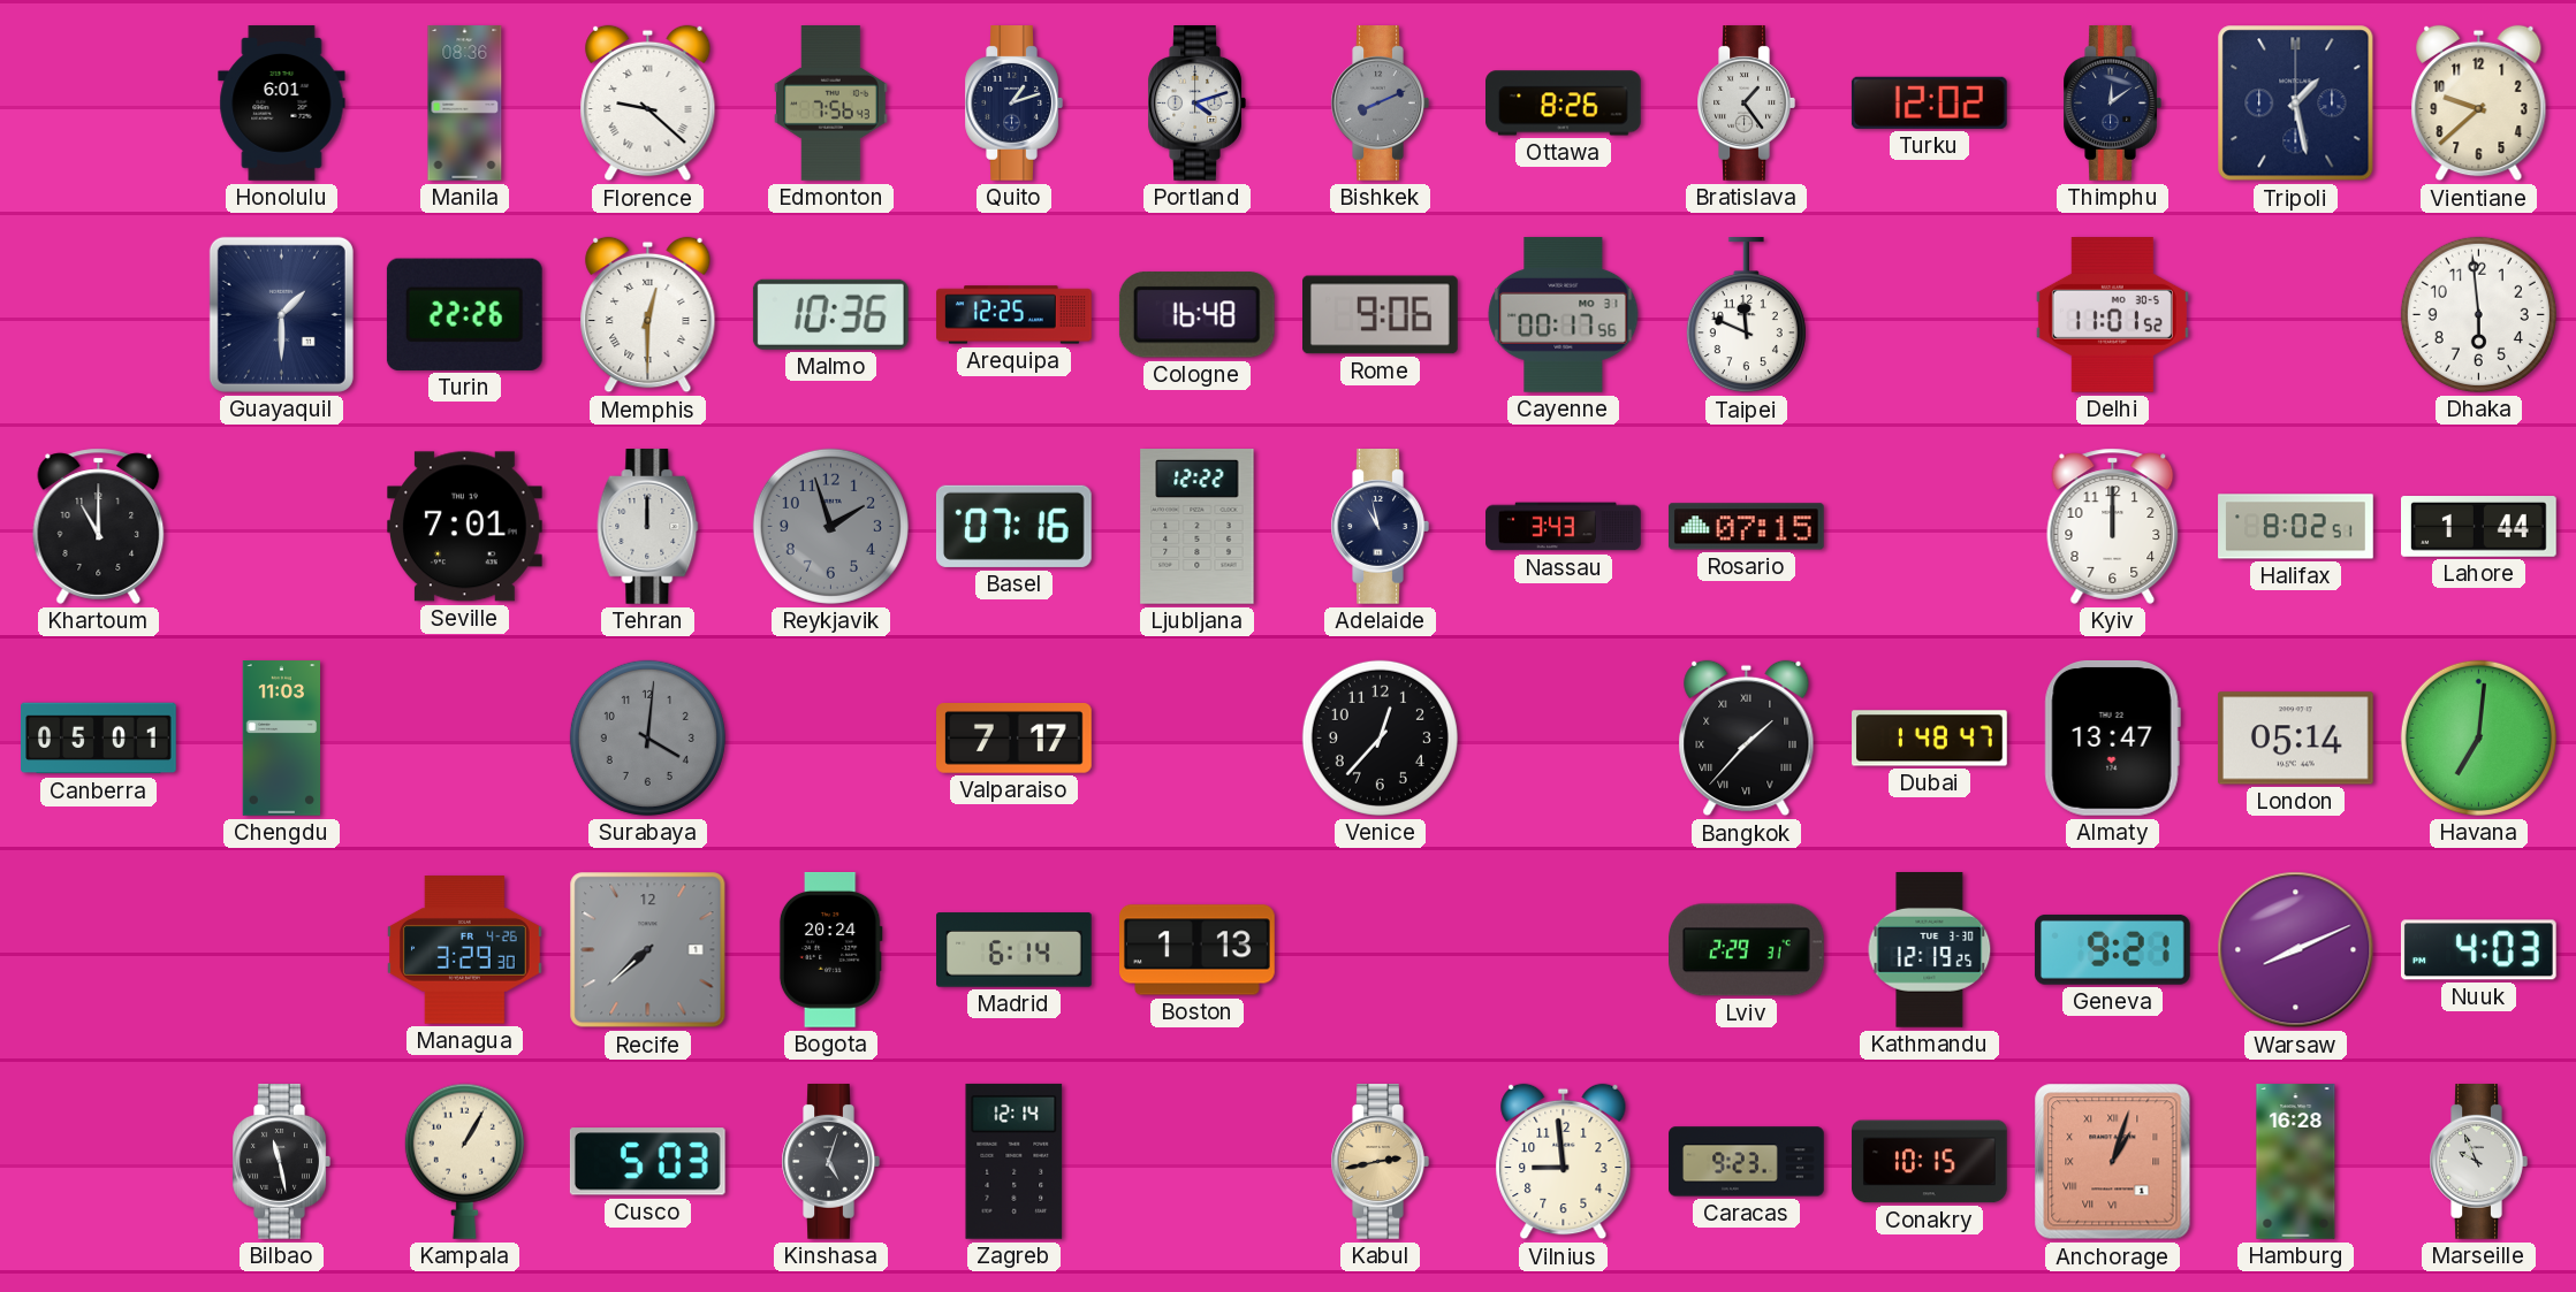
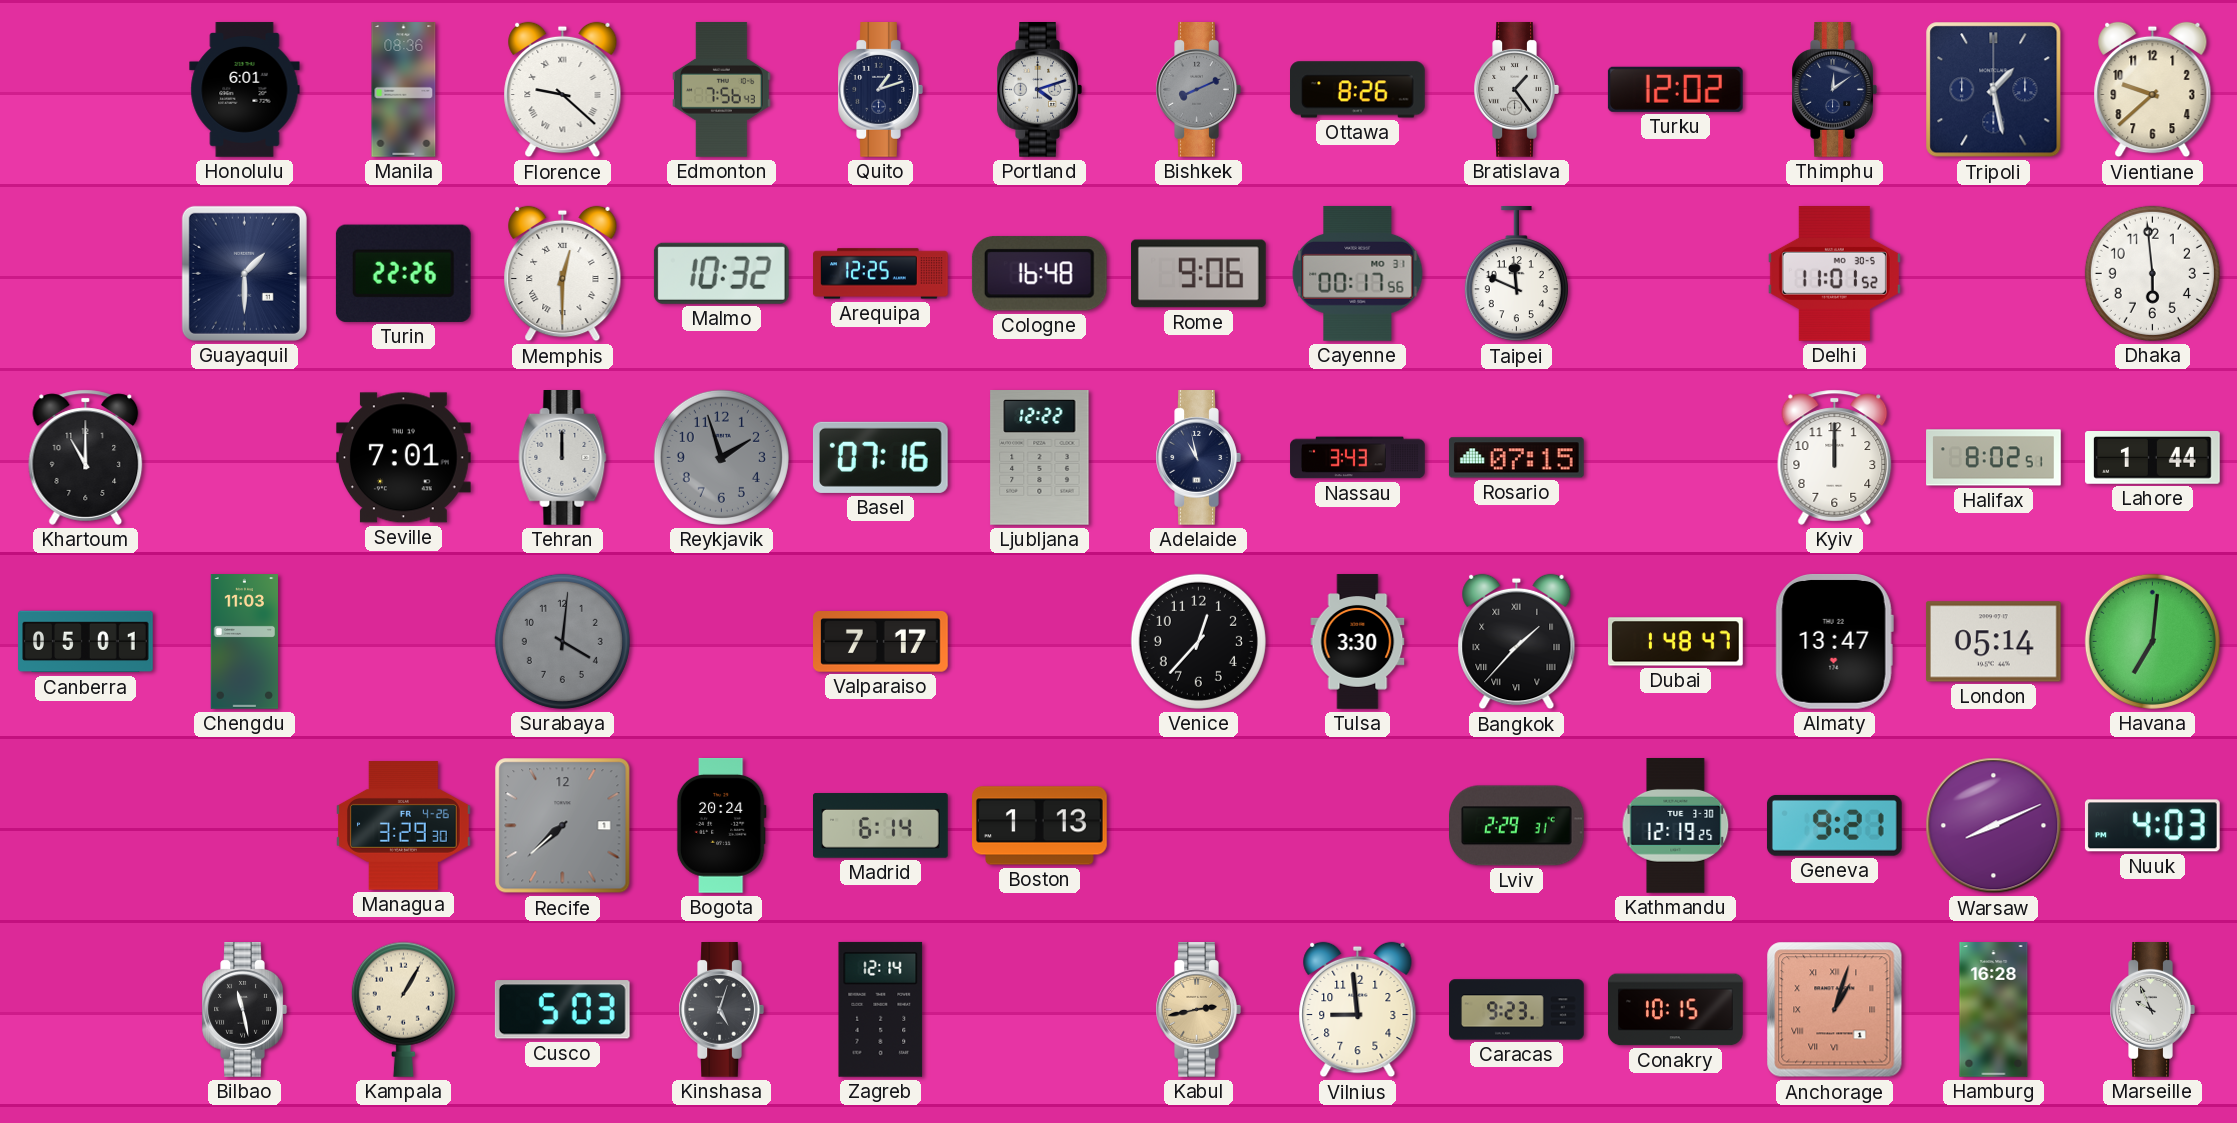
Malmo: 10:36 -> 10:32 (721, 273)
Tulsa: none -> 3:30 (1358, 642)
